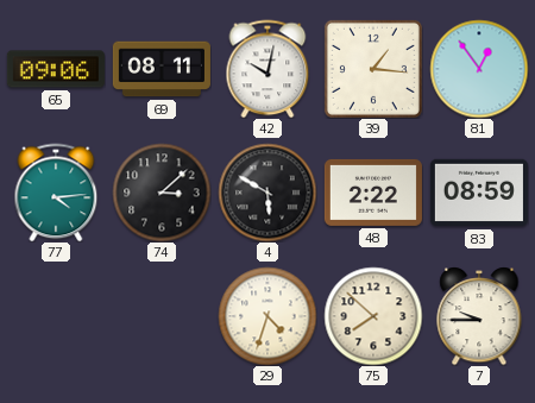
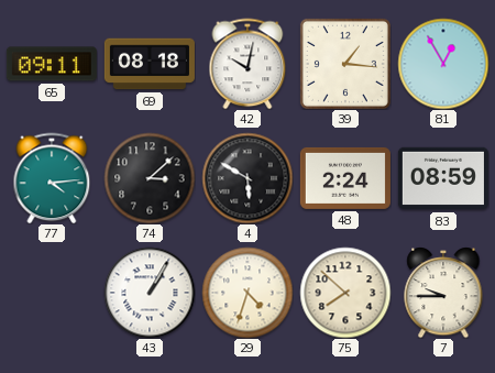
65: 09:06 -> 09:11 (52, 64)
69: 08:11 -> 08:18 (150, 64)
81: 12:54 -> 12:55 (443, 64)
48: 2:22 -> 2:24 (345, 178)
43: none -> 1:05 (150, 293)
